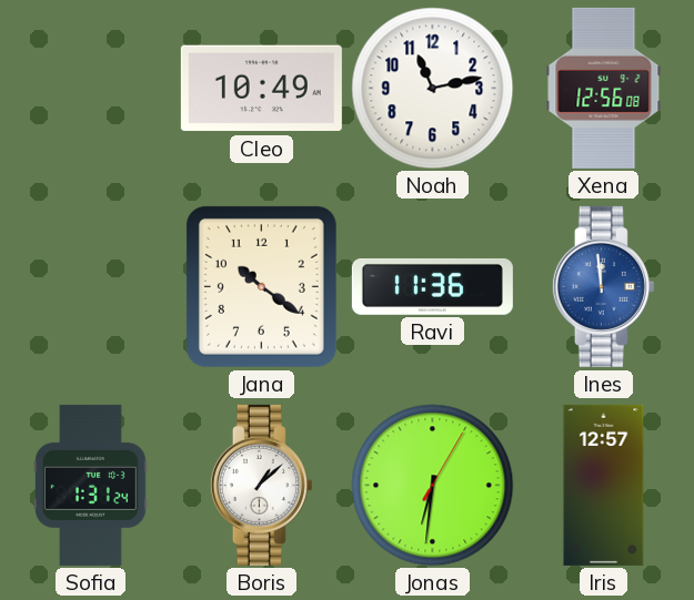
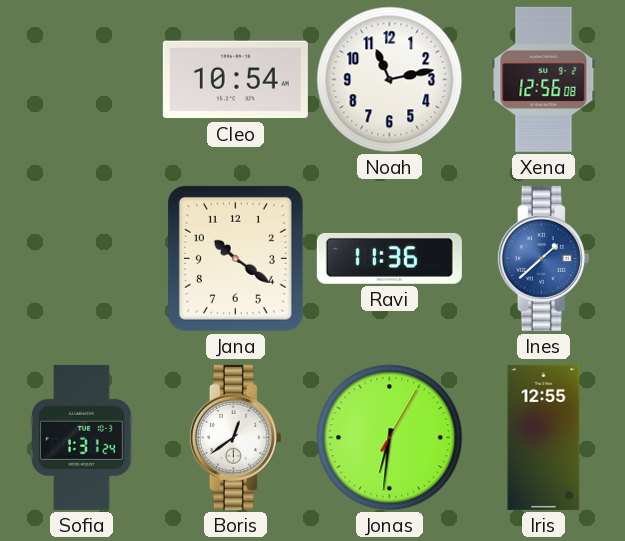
Cleo: 10:49 -> 10:54 (235, 80)
Ines: 11:59 -> 1:38 (543, 258)
Boris: 1:08 -> 12:39 (235, 437)
Iris: 12:57 -> 12:55 (544, 437)
